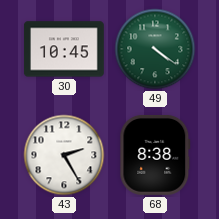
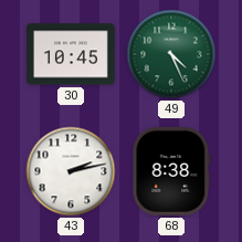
49: 4:21 -> 4:26 (171, 54)
43: 2:25 -> 2:13 (71, 171)
